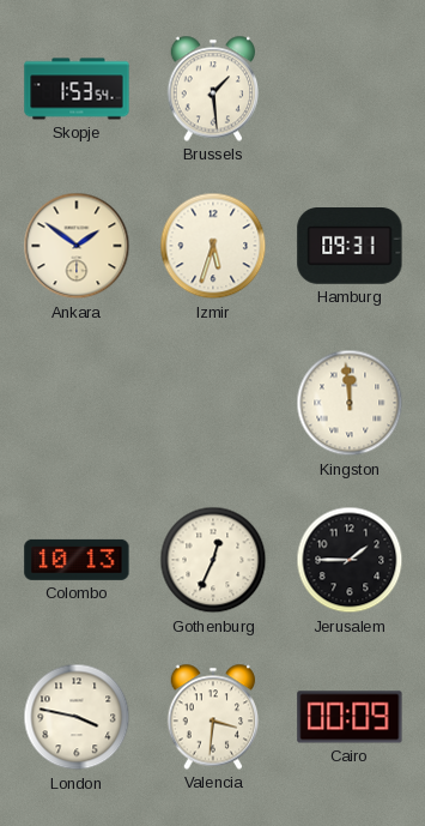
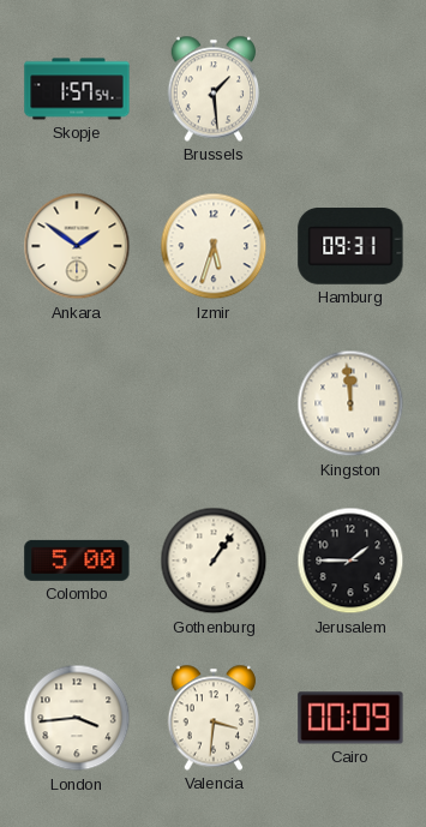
Skopje: 1:53 -> 1:57 (77, 89)
Colombo: 10:13 -> 5:00 (77, 561)
Gothenburg: 12:34 -> 1:06 (214, 561)
London: 3:47 -> 3:44 (77, 718)
